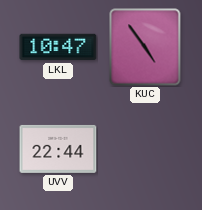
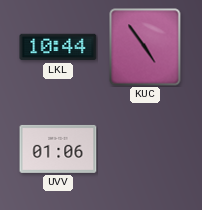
LKL: 10:47 -> 10:44 (58, 47)
UVV: 22:44 -> 01:06 (58, 149)
